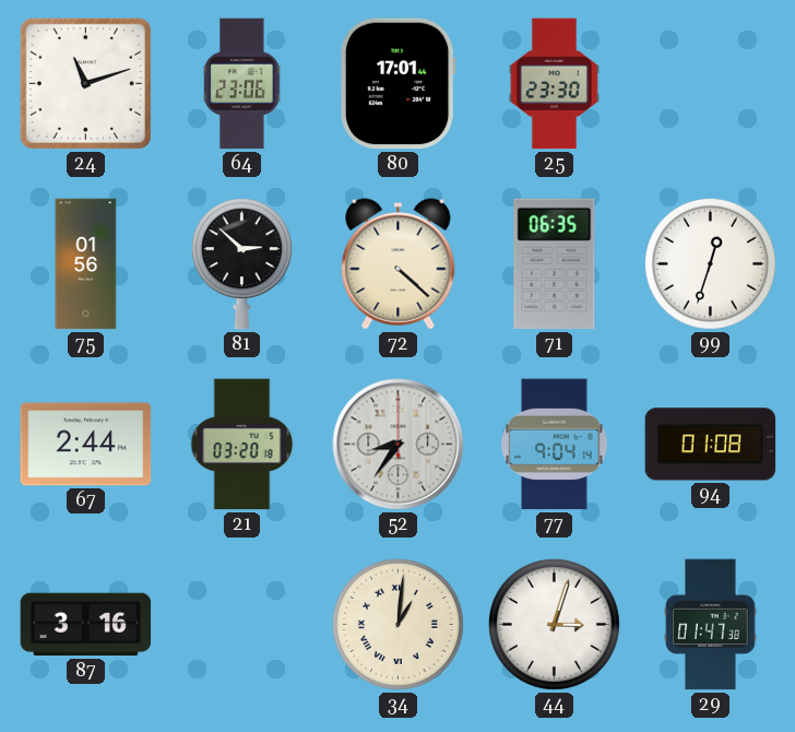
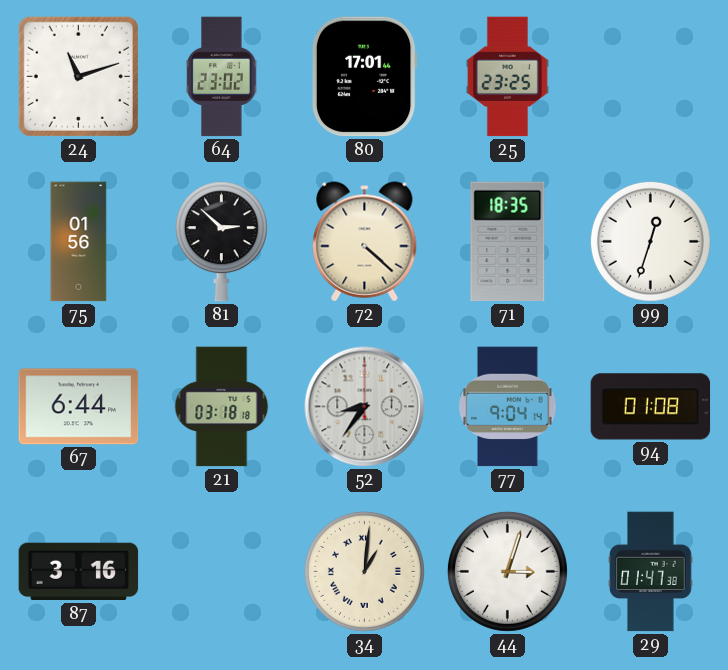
64: 23:06 -> 23:02 (222, 77)
25: 23:30 -> 23:25 (507, 77)
71: 06:35 -> 18:35 (508, 242)
67: 2:44 -> 6:44 (79, 407)
21: 03:20 -> 03:18 (222, 407)
